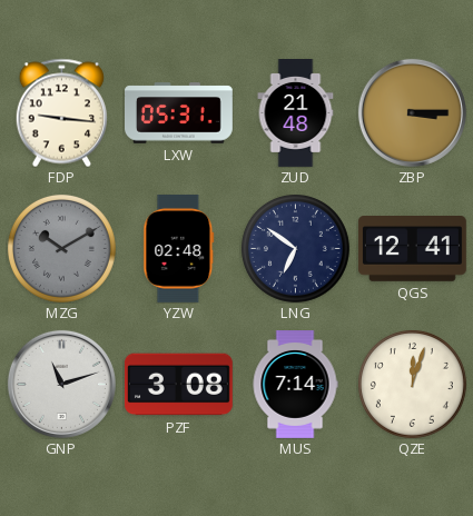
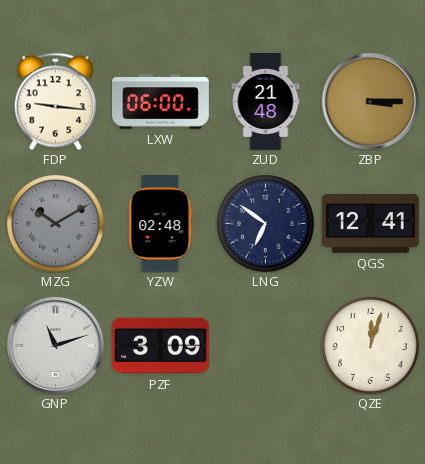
LXW: 05:31 -> 06:00 (161, 102)
PZF: 3:08 -> 3:09 (160, 346)
MUS: 7:14 -> none (295, 385)
